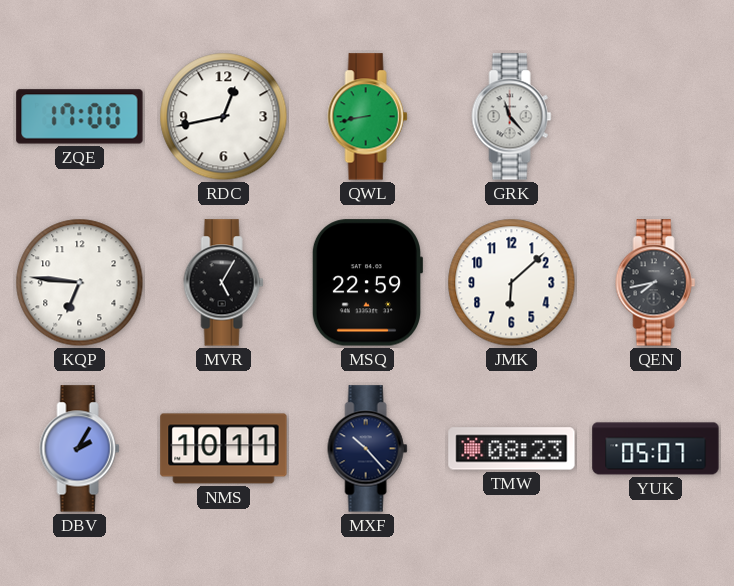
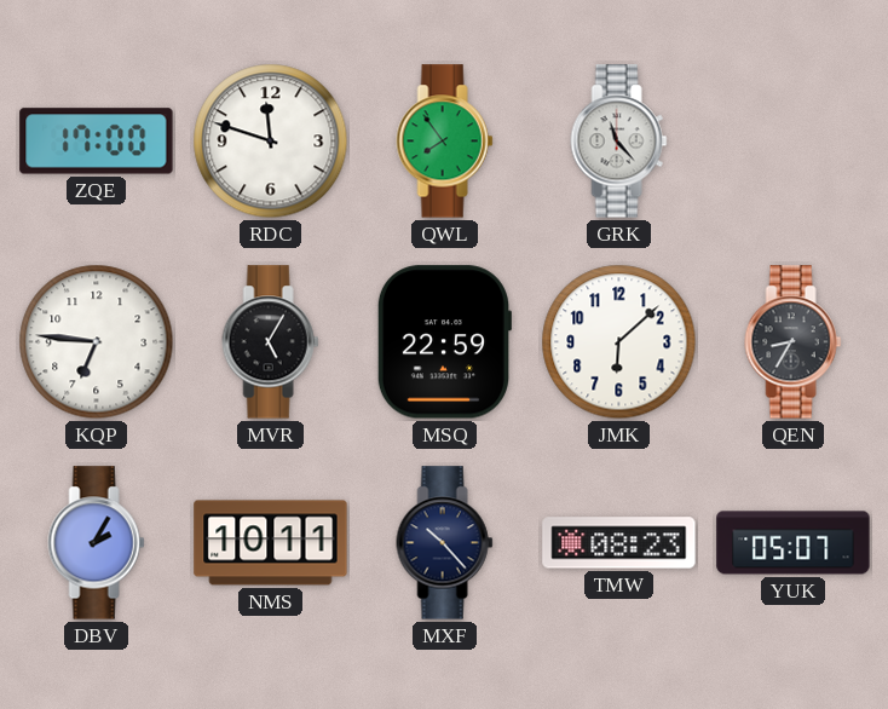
RDC: 12:43 -> 11:48 (271, 142)
QWL: 8:43 -> 7:54 (445, 142)
QEN: 7:43 -> 8:35 (794, 342)
